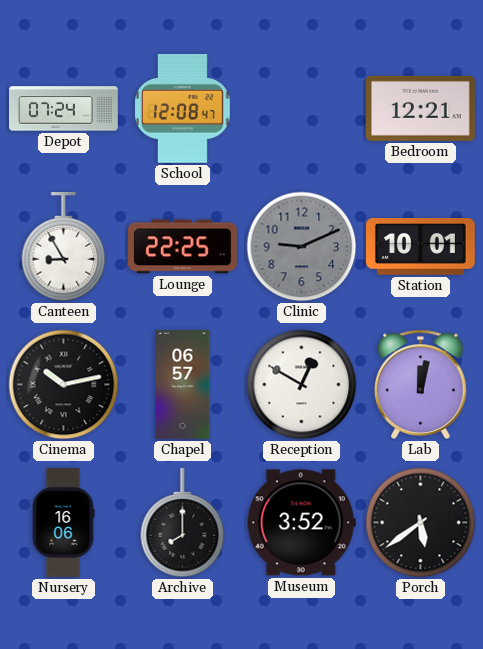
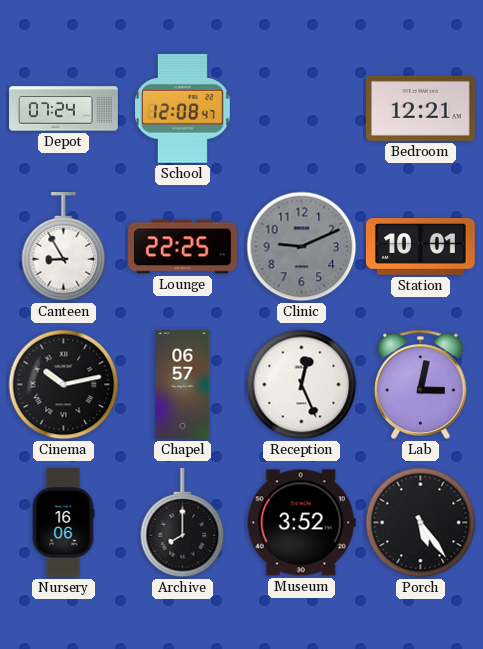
Reception: 12:50 -> 12:26 (302, 385)
Lab: 12:02 -> 3:02 (421, 384)
Porch: 5:39 -> 5:24 (421, 523)
